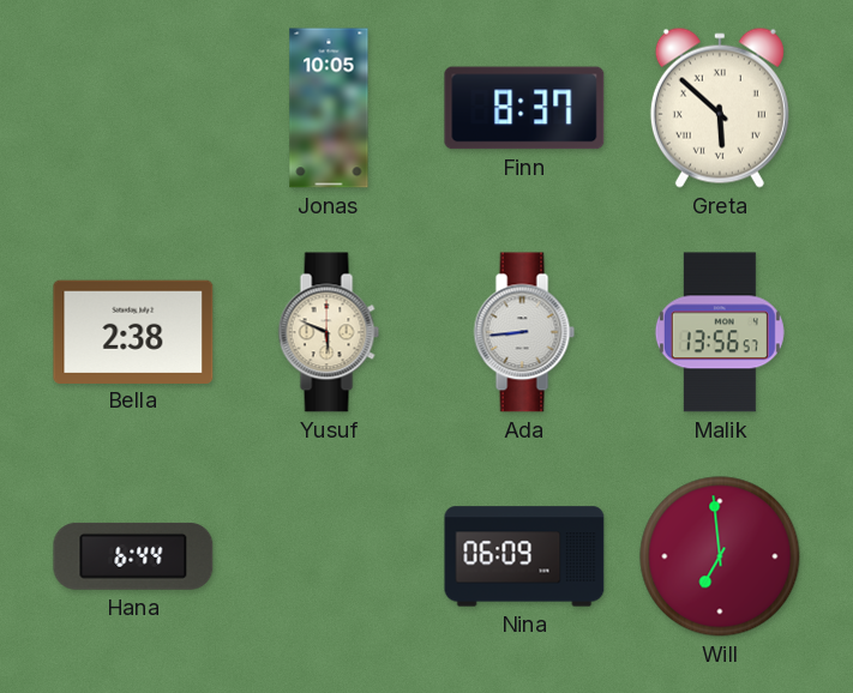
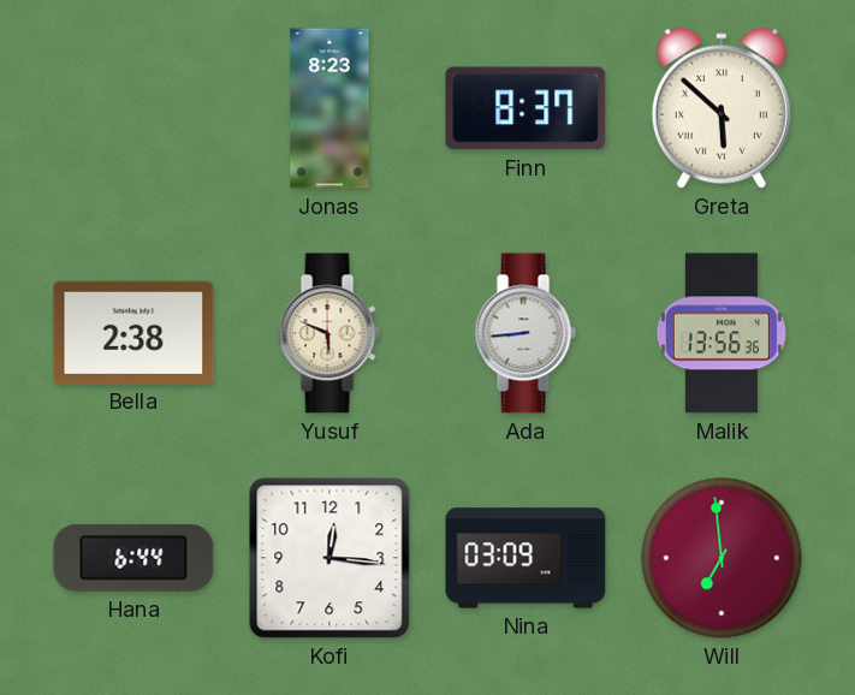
Jonas: 10:05 -> 8:23 (329, 108)
Malik: 13:56:57 -> 13:56:36 (722, 333)
Kofi: none -> 12:16 (329, 558)
Nina: 06:09 -> 03:09 (526, 558)
